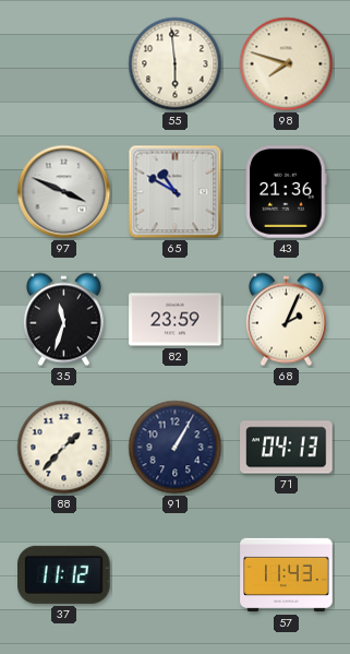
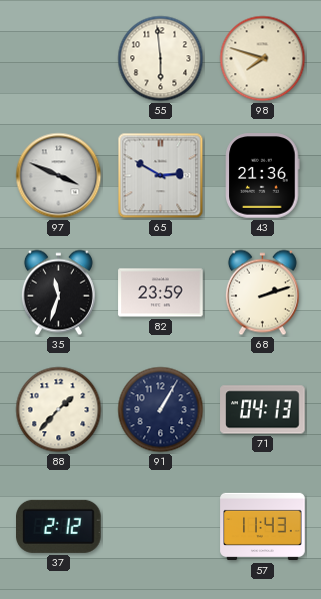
65: 10:50 -> 2:50 (161, 176)
68: 2:04 -> 2:12 (262, 293)
37: 11:12 -> 2:12 (59, 526)
